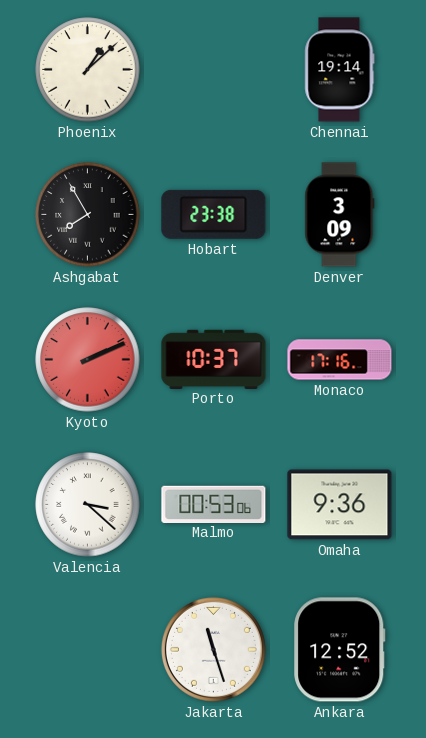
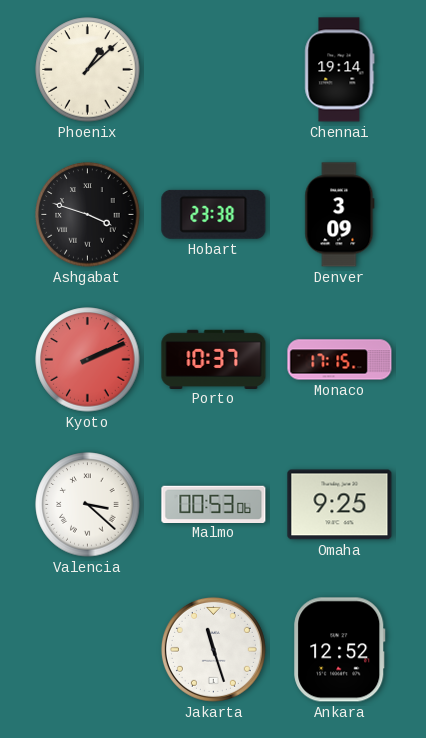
Ashgabat: 7:55 -> 3:48 (88, 215)
Monaco: 17:16 -> 17:15 (340, 360)
Omaha: 9:36 -> 9:25 (340, 505)
